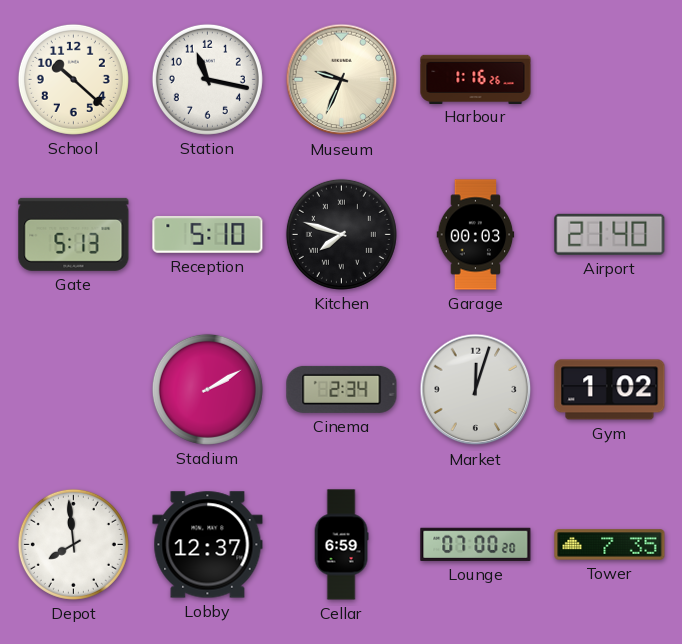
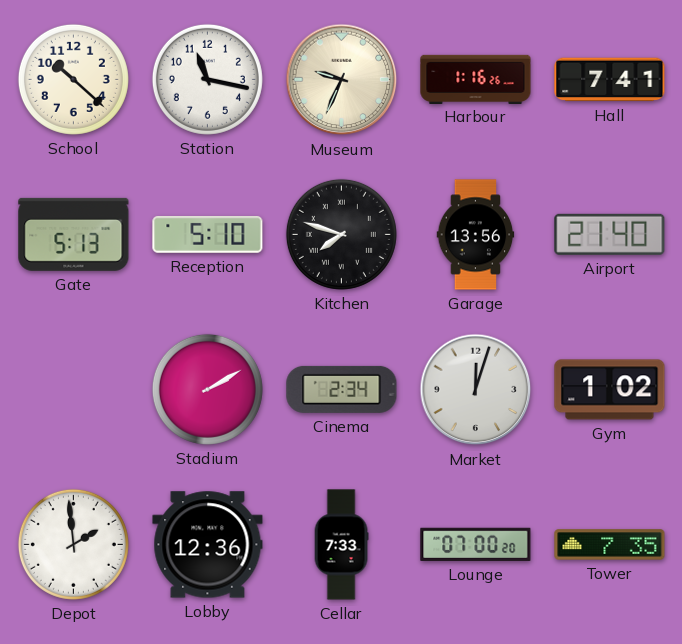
Hall: none -> 7:41 (610, 80)
Garage: 00:03 -> 13:56 (476, 235)
Depot: 7:59 -> 1:59 (73, 544)
Lobby: 12:37 -> 12:36 (208, 545)
Cellar: 6:59 -> 7:33 (341, 545)
